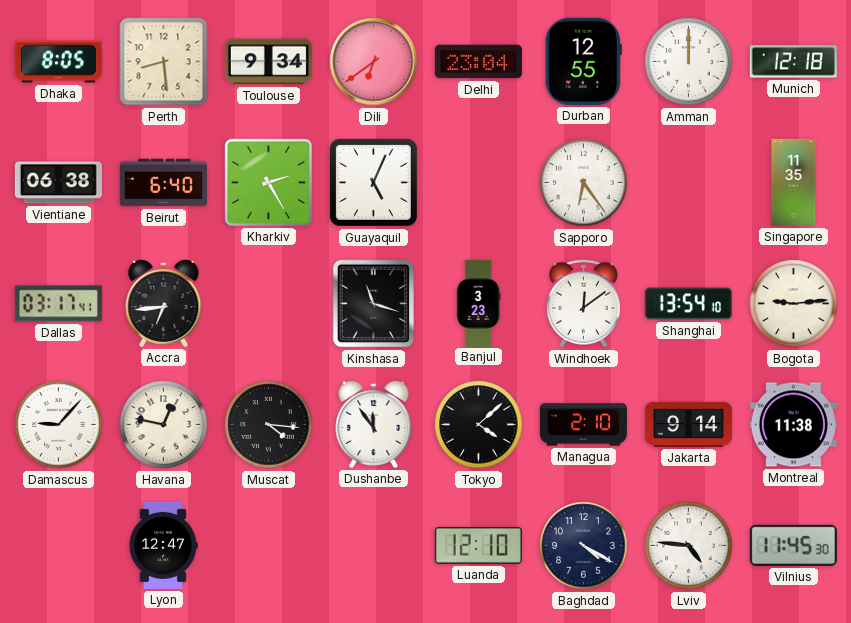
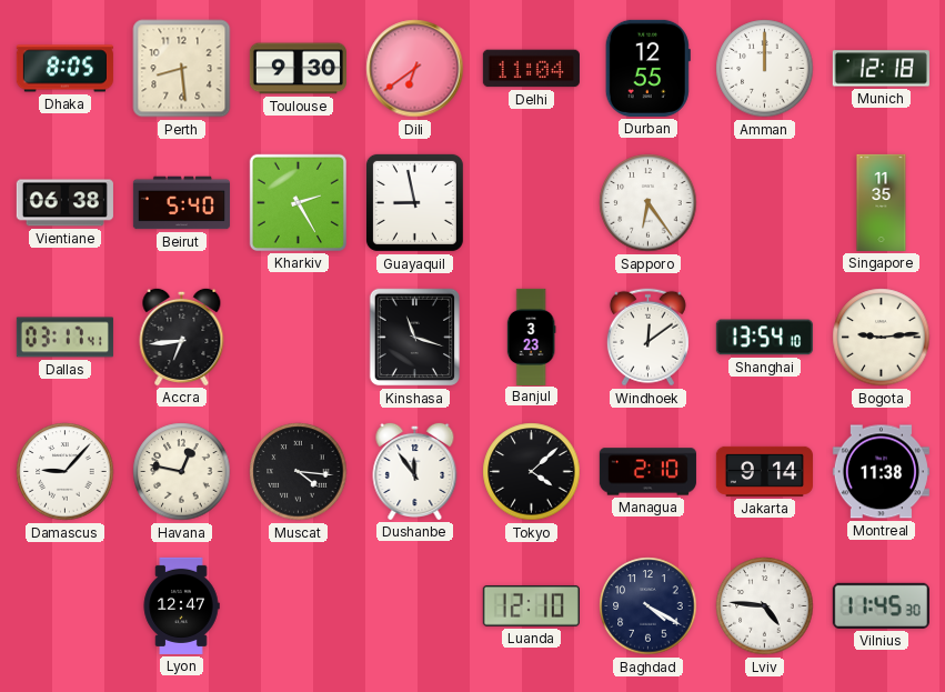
Toulouse: 9:34 -> 9:30 (298, 69)
Delhi: 23:04 -> 11:04 (531, 69)
Beirut: 6:40 -> 5:40 (181, 203)
Guayaquil: 5:04 -> 8:58 (414, 202)
